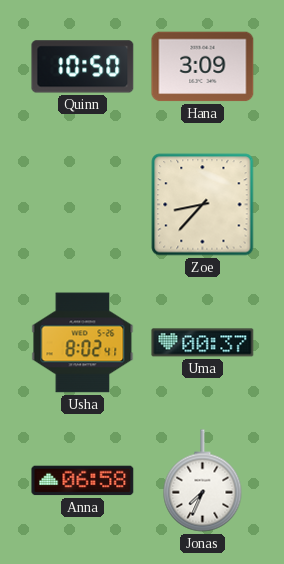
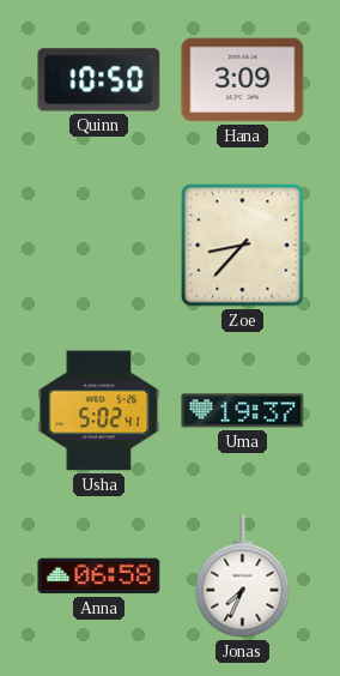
Usha: 8:02 -> 5:02 (99, 411)
Uma: 00:37 -> 19:37 (243, 411)
